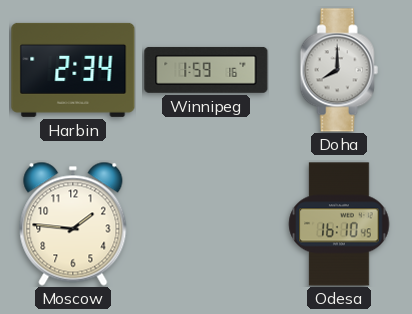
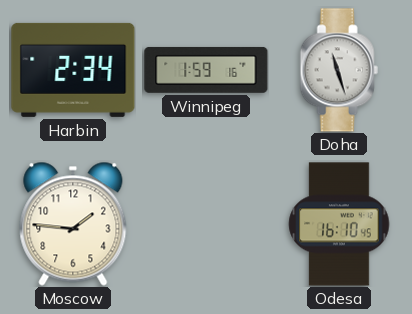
Doha: 8:00 -> 11:27 (339, 70)
